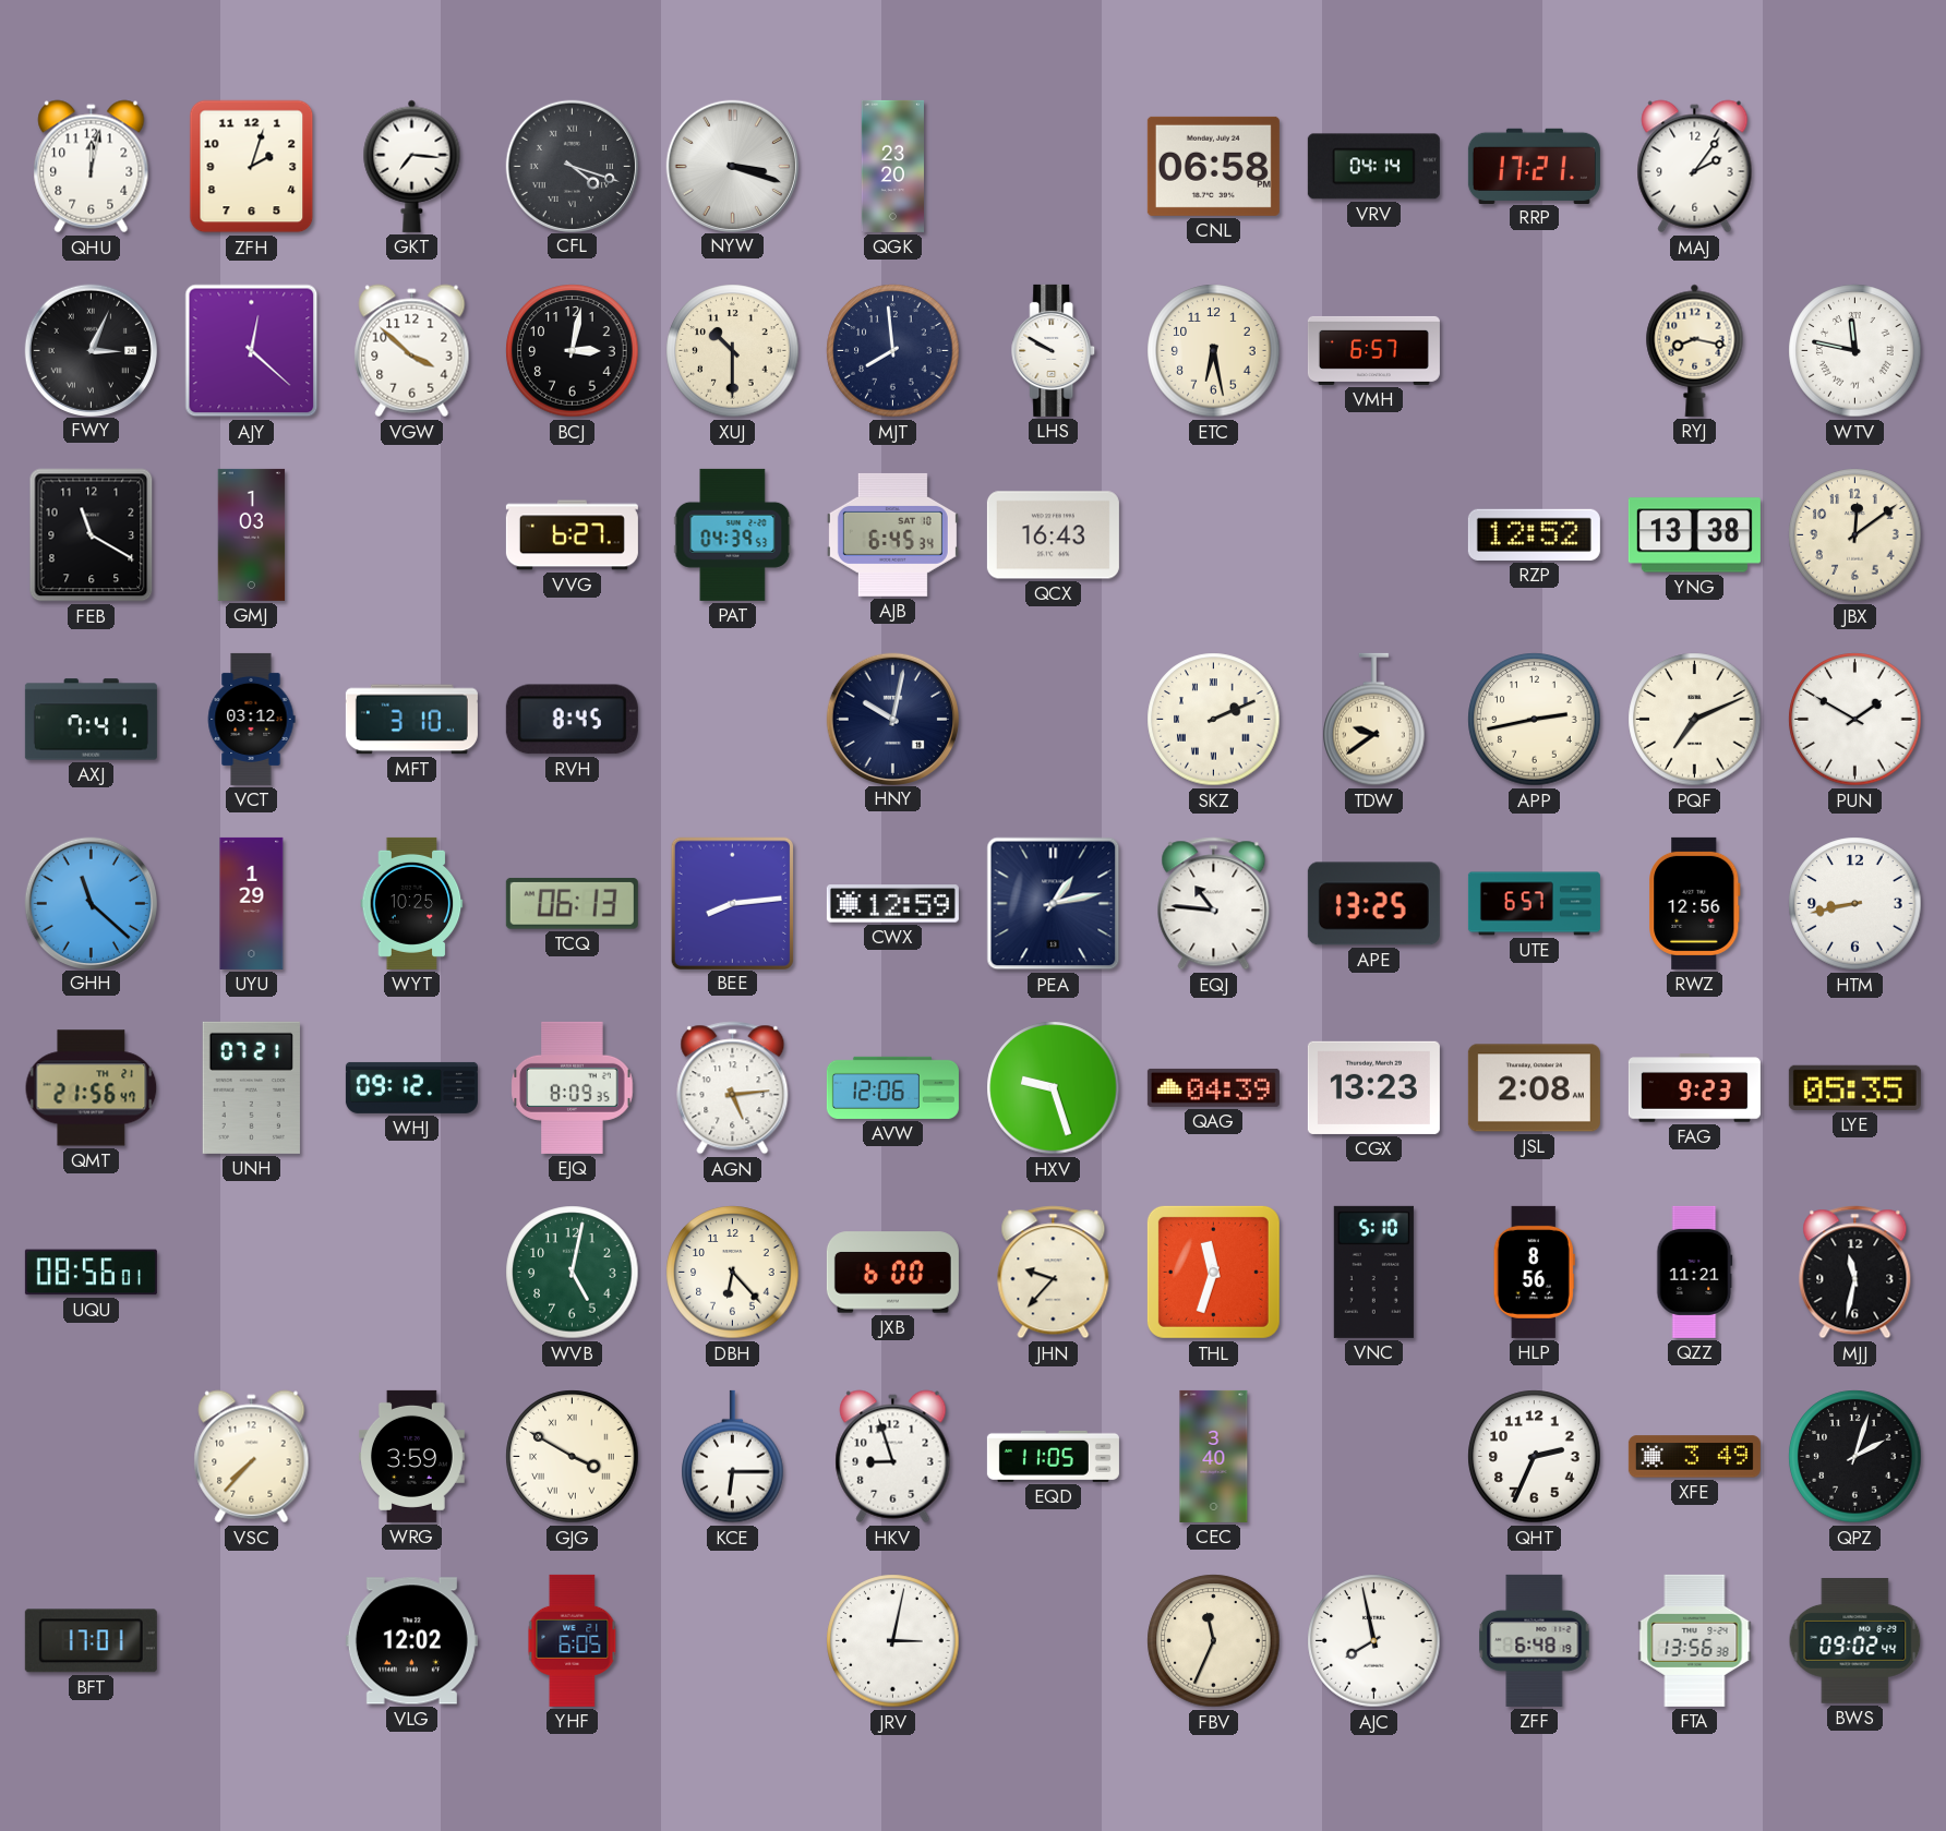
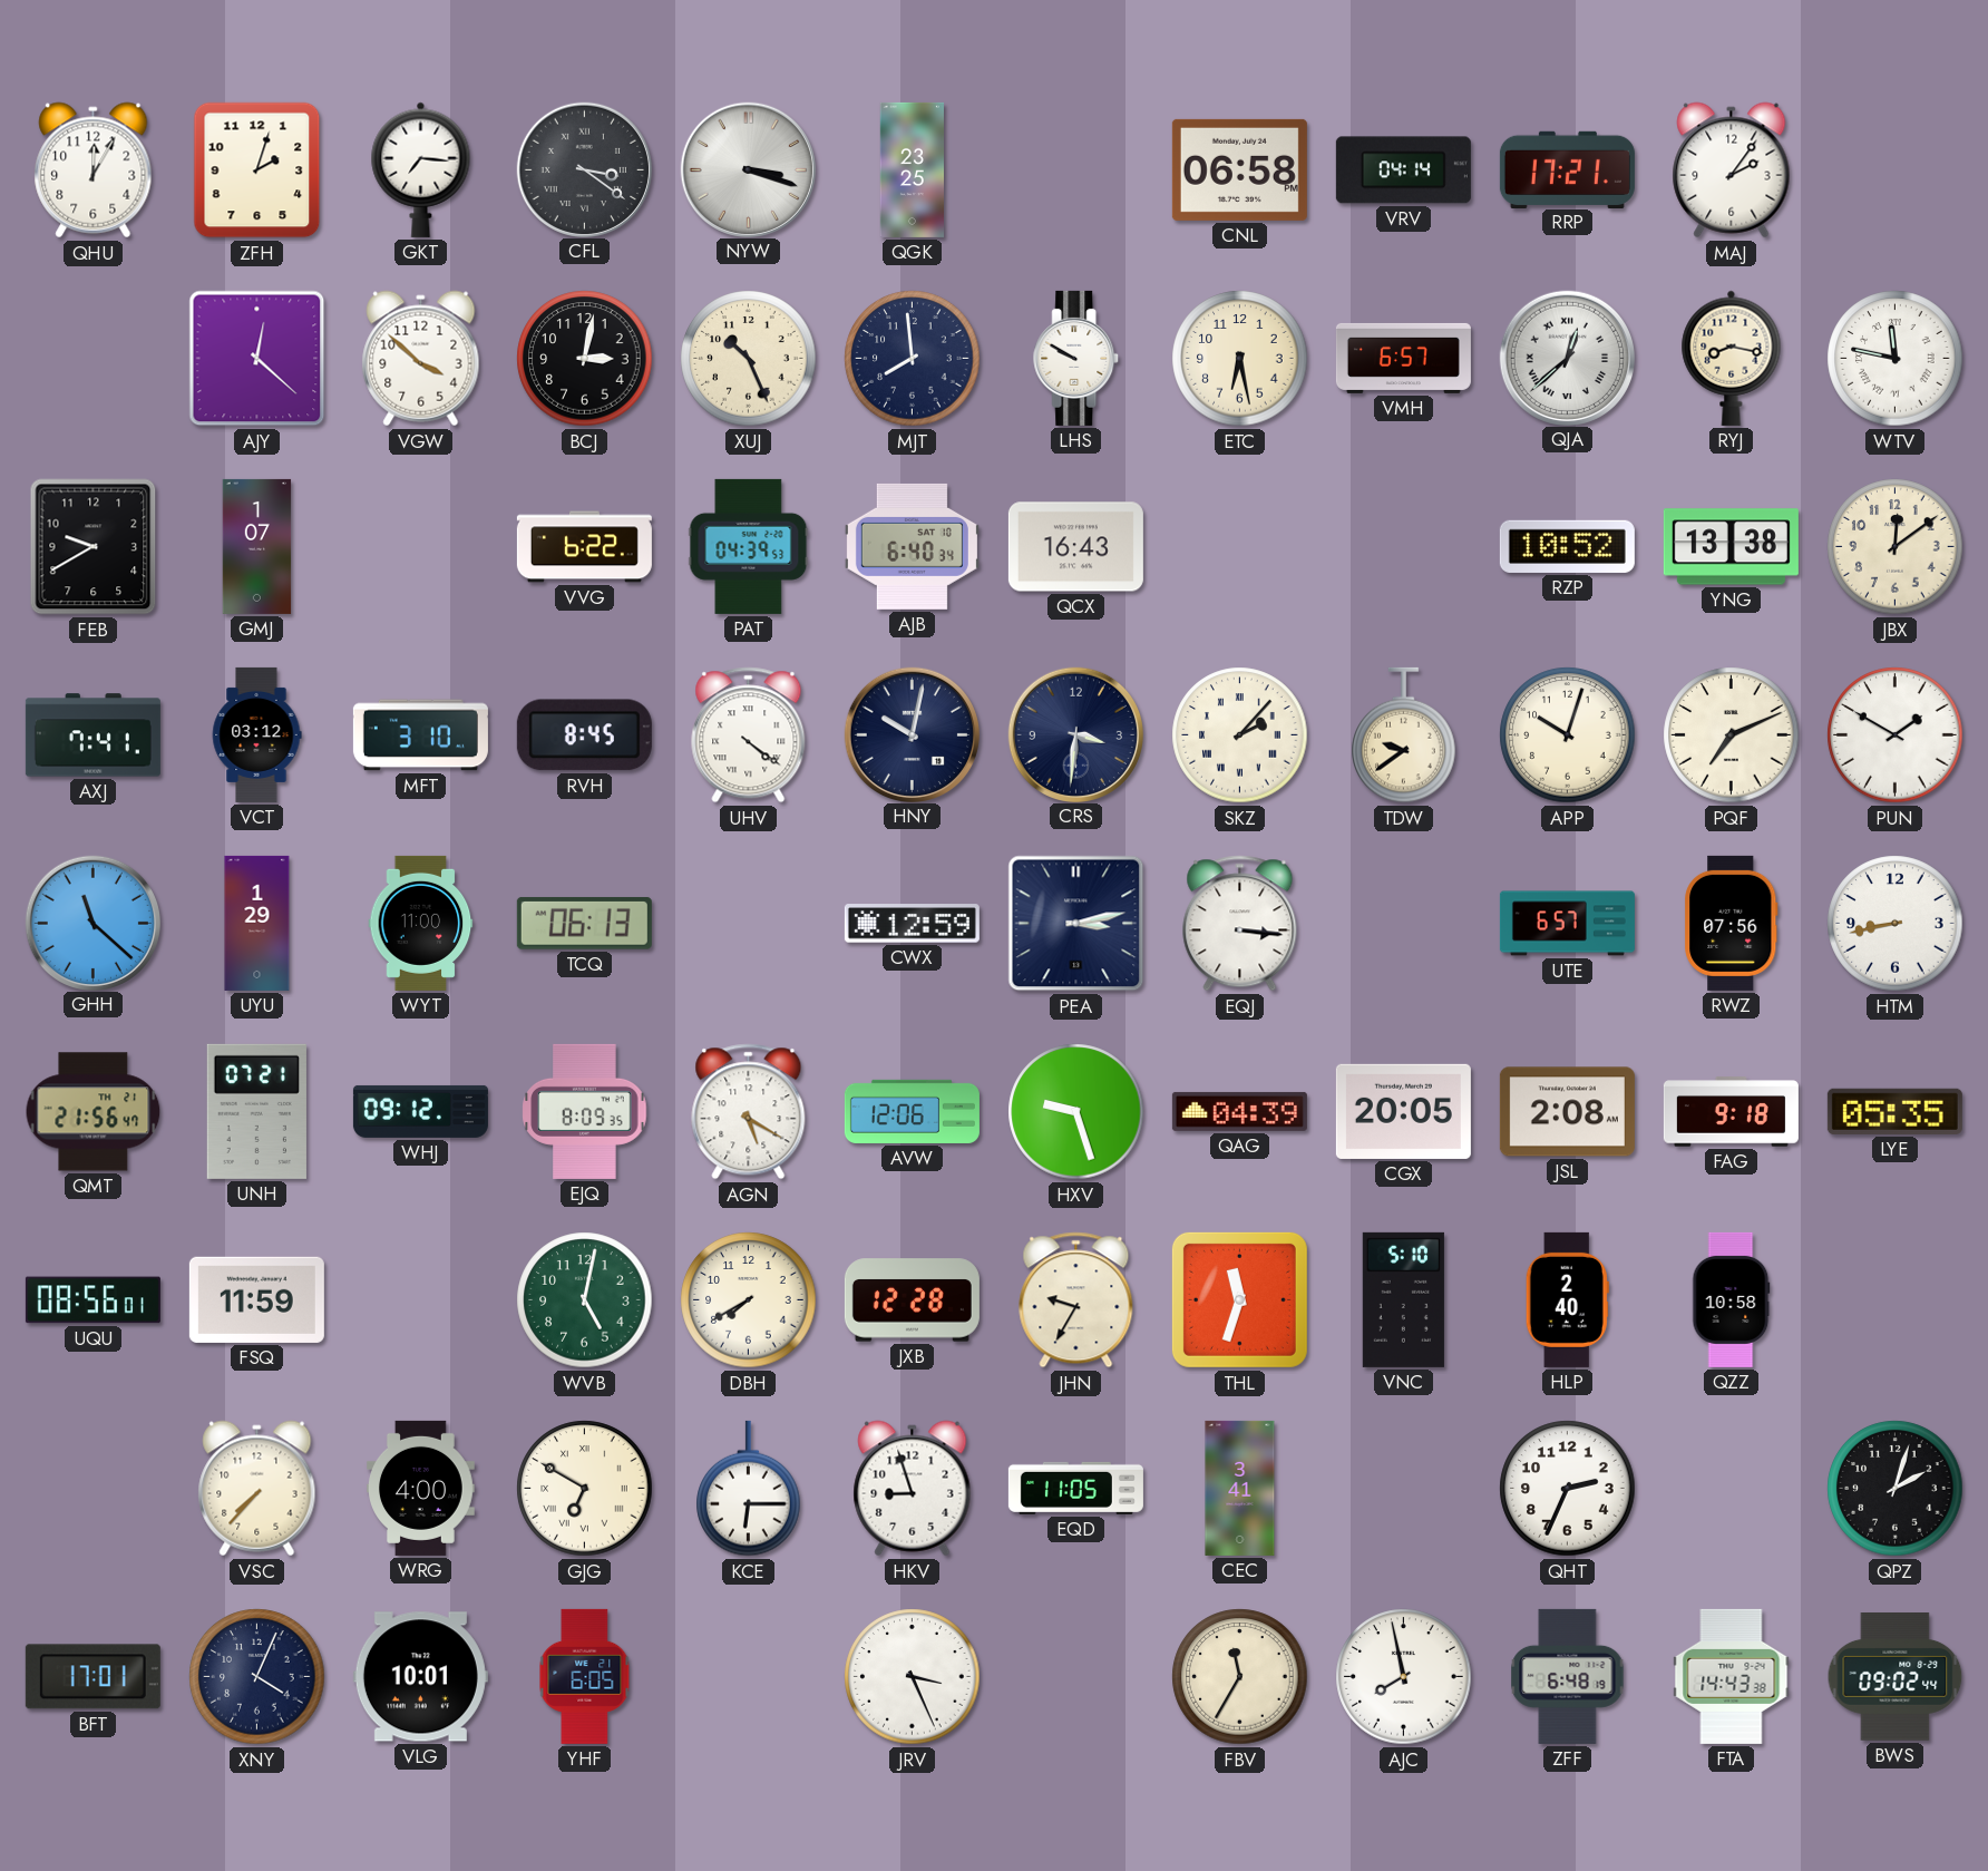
QHU: 12:02 -> 12:05 (94, 170)
CFL: 4:18 -> 3:21 (584, 169)
QGK: 23:20 -> 23:25 (912, 169)
FWY: 3:04 -> none (91, 350)
XUJ: 10:30 -> 10:26 (749, 359)
QJA: none -> 12:38 (1567, 358)
FEB: 11:20 -> 9:40 (94, 547)
GMJ: 1:03 -> 1:07 (257, 546)
VVG: 6:27 -> 6:22 (584, 547)
AJB: 6:45 -> 6:40 (912, 546)
RZP: 12:52 -> 10:52 (1567, 546)
UHV: none -> 4:21 (749, 735)
CRS: none -> 3:31 (1075, 734)
SKZ: 2:11 -> 2:07 (1240, 735)
APP: 2:43 -> 10:03 (1568, 735)
WYT: 10:25 -> 11:00 (421, 923)
BEE: 8:14 -> none (732, 903)
PEA: 1:13 -> 3:13 (1076, 924)
EQJ: 10:46 -> 3:16 (1240, 924)
APE: 13:25 -> none (1373, 904)
RWZ: 12:56 -> 07:56 (1732, 923)
AGN: 5:14 -> 5:20 (749, 1112)
CGX: 13:23 -> 20:05 (1403, 1111)
FAG: 9:23 -> 9:18 (1731, 1112)
FSQ: none -> 11:59 (256, 1299)
DBH: 6:23 -> 7:40 (749, 1300)
JXB: 6:00 -> 12:28 (912, 1300)
JHN: 9:37 -> 9:35 (1076, 1300)
HLP: 8:56 -> 2:40 (1567, 1299)
QZZ: 11:21 -> 10:58 (1732, 1299)
MJJ: 11:32 -> none (1855, 1273)
WRG: 3:59 -> 4:00 (421, 1488)
GJG: 3:50 -> 6:50 (585, 1489)
CEC: 3:40 -> 3:41 (1240, 1488)
XFE: 3:49 -> none (1694, 1457)
XNY: none -> 4:04 (257, 1677)
VLG: 12:02 -> 10:01 (420, 1677)
JRV: 3:02 -> 3:26 (913, 1677)
FBV: 11:34 -> 11:35 (1240, 1677)
FTA: 13:56 -> 14:43 (1732, 1676)
